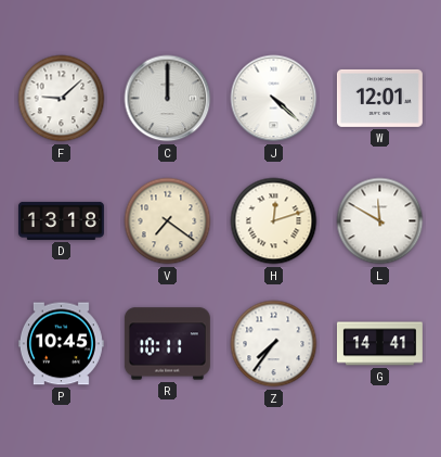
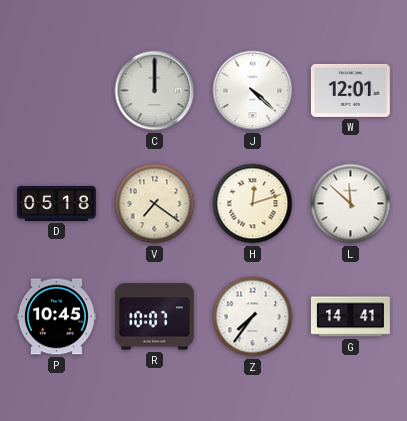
F: 9:08 -> none (62, 99)
D: 13:18 -> 05:18 (56, 203)
L: 11:50 -> 11:52 (351, 204)
R: 10:11 -> 10:07 (154, 317)
